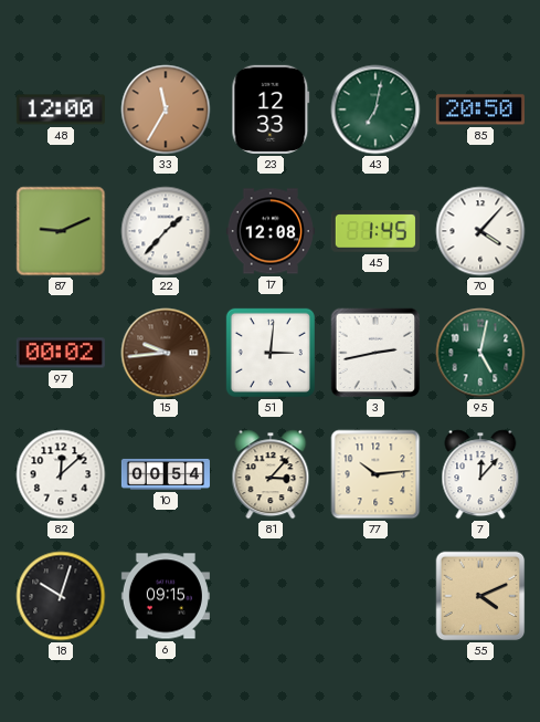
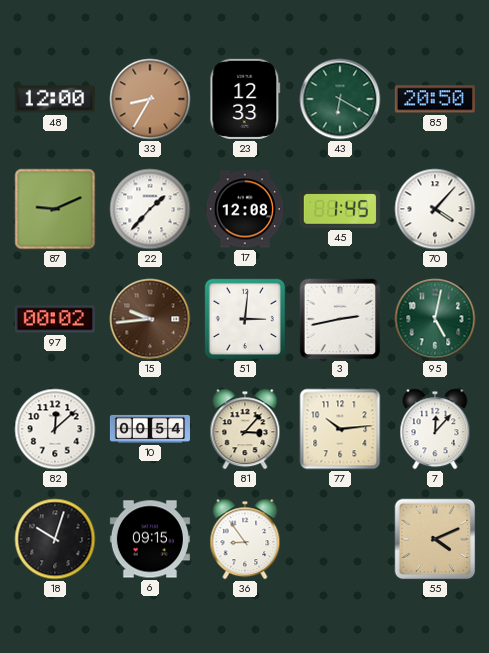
33: 11:35 -> 8:35 (150, 99)
43: 7:02 -> 6:20 (340, 99)
36: none -> 8:54 (245, 539)
